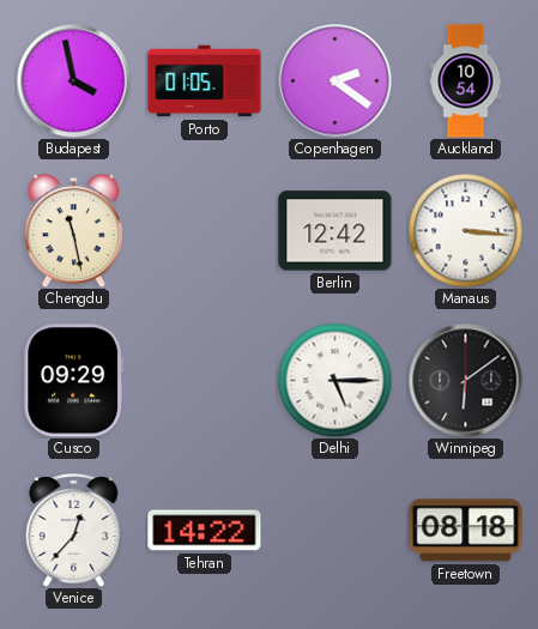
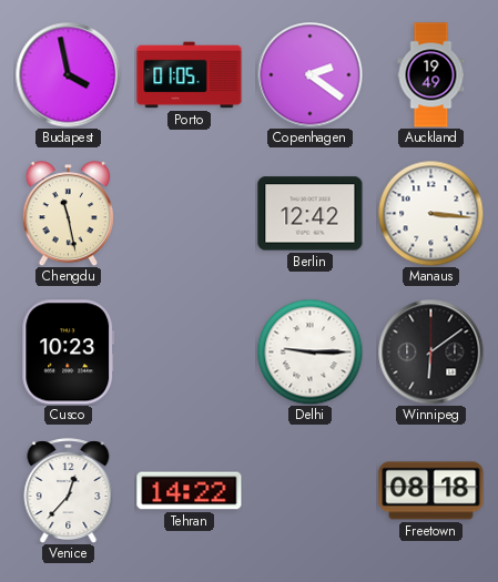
Auckland: 10:54 -> 19:49 (431, 75)
Cusco: 09:29 -> 10:23 (69, 353)
Delhi: 5:15 -> 9:15 (309, 351)
